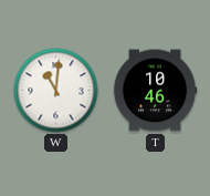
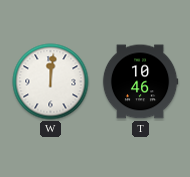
W: 11:01 -> 12:01 (51, 82)
